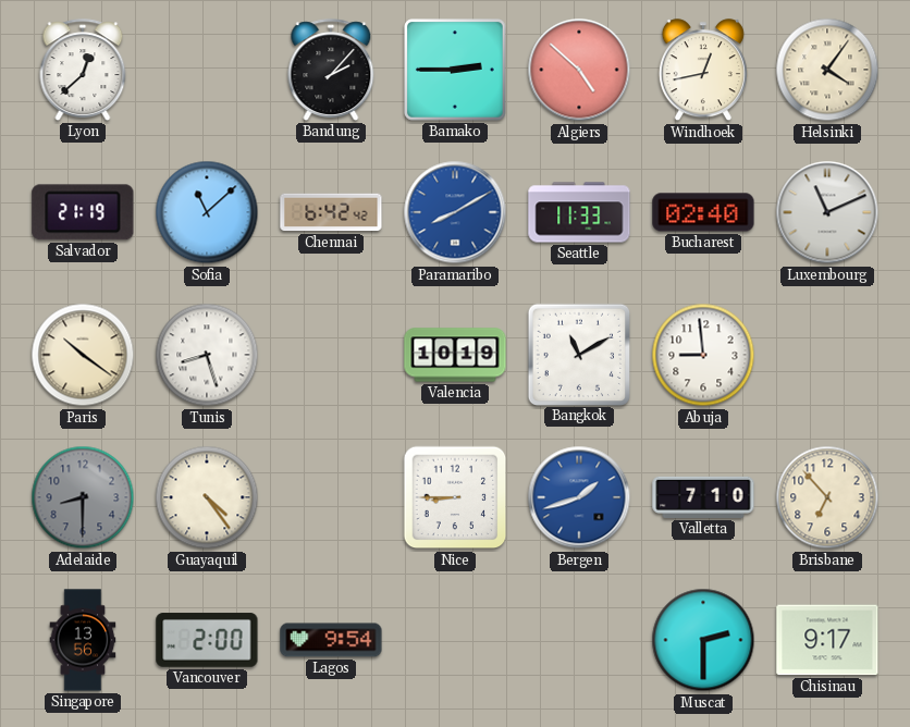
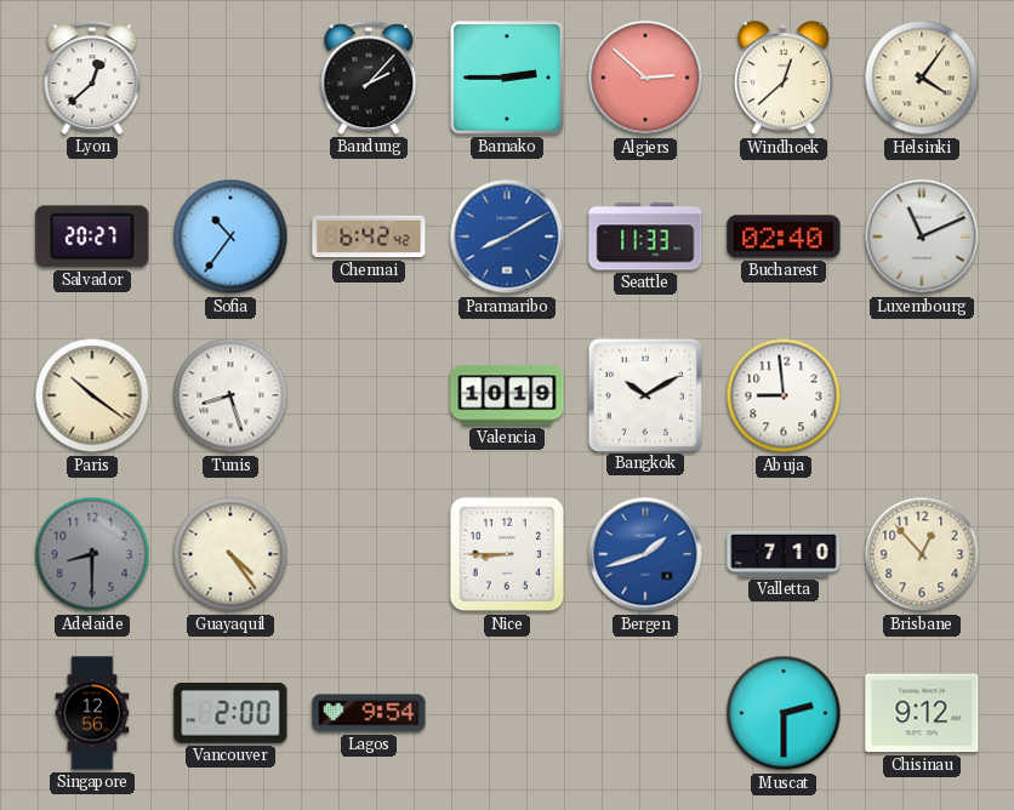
Algiers: 4:52 -> 2:52 (645, 78)
Windhoek: 12:43 -> 12:38 (784, 79)
Salvador: 21:19 -> 20:27 (92, 236)
Sofia: 11:08 -> 10:36 (230, 236)
Bangkok: 11:10 -> 10:10 (644, 394)
Brisbane: 6:53 -> 12:53 (922, 554)
Singapore: 13:56 -> 12:56 (92, 713)
Chisinau: 9:17 -> 9:12 (922, 713)
